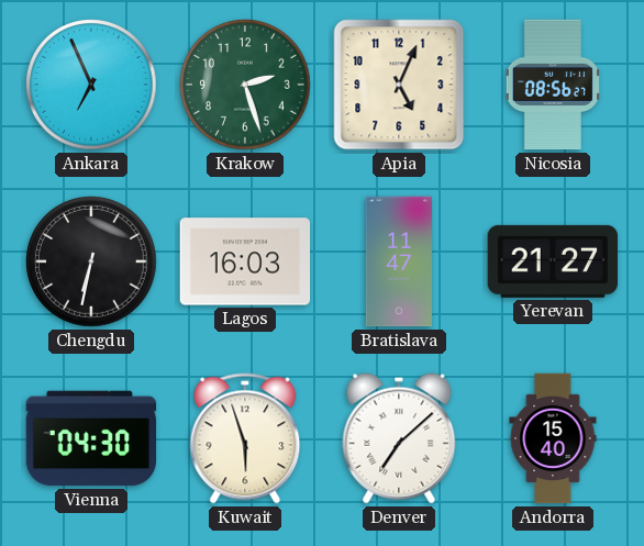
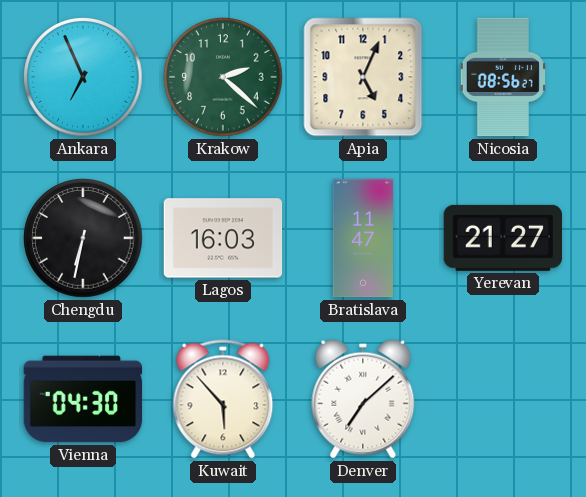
Krakow: 2:27 -> 2:22 (223, 77)
Kuwait: 5:57 -> 5:53 (223, 399)
Andorra: 15:40 -> none (553, 438)
